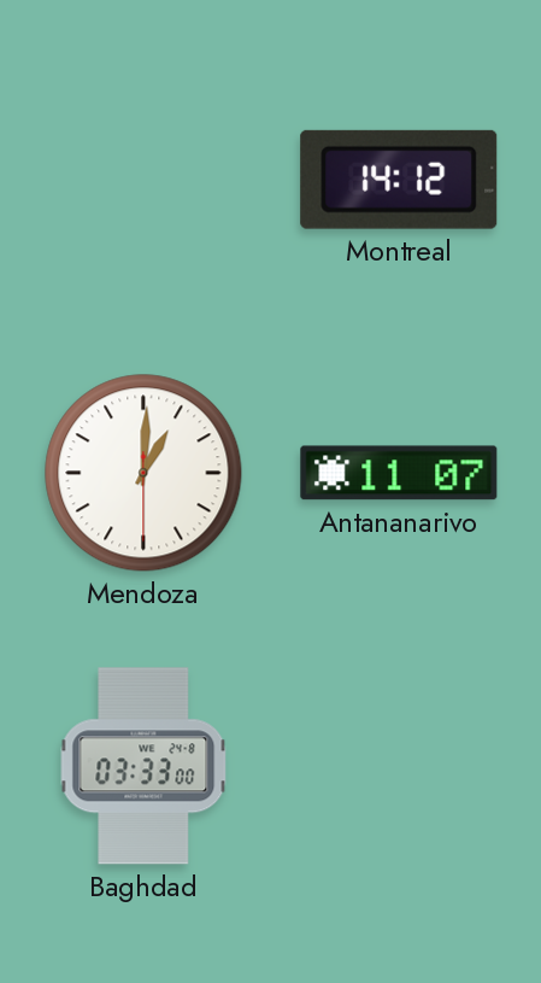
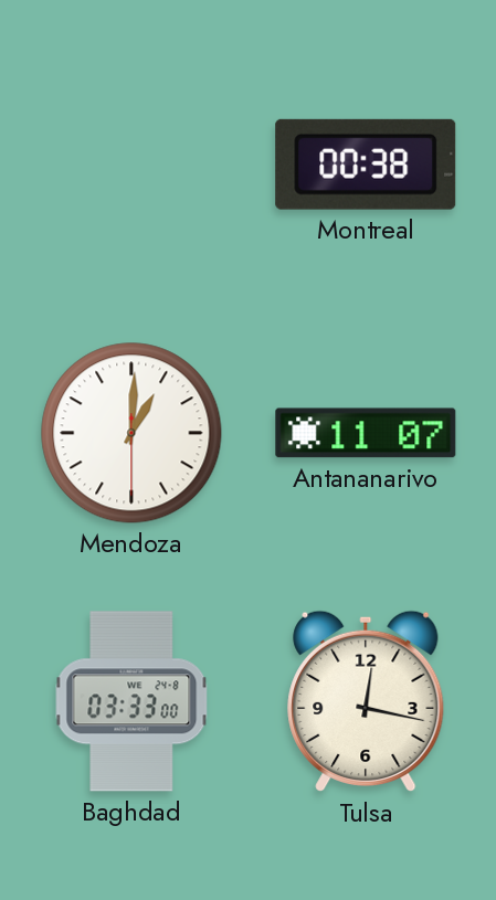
Montreal: 14:12 -> 00:38 (366, 165)
Tulsa: none -> 12:17 (366, 701)
